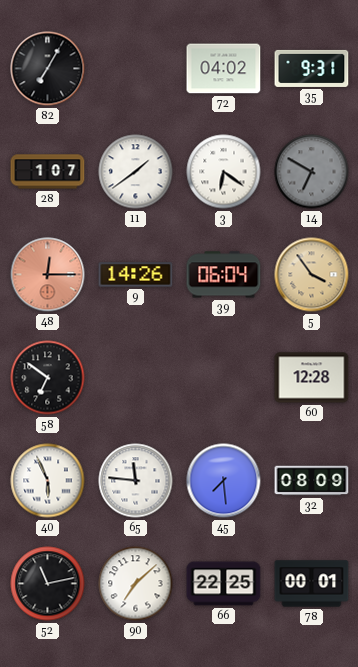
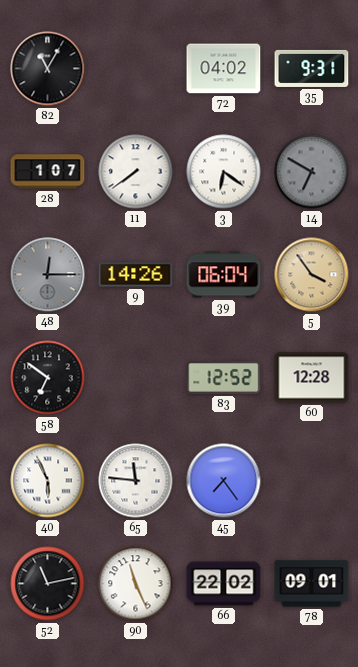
82: 7:05 -> 11:05 (48, 69)
11: 1:39 -> 7:39 (136, 172)
48 dial: salmon -> grey (48, 275)
83: none -> 12:52 (224, 378)
45: 7:29 -> 7:24 (224, 481)
32: 08:09 -> none (312, 481)
90: 7:08 -> 11:26 (136, 584)
66: 22:25 -> 22:02 (224, 584)
78: 00:01 -> 09:01 (312, 584)
